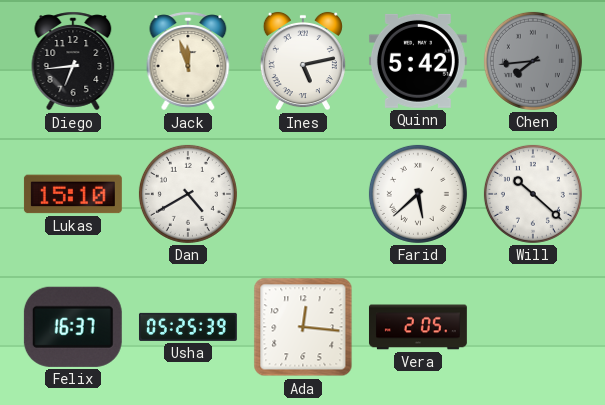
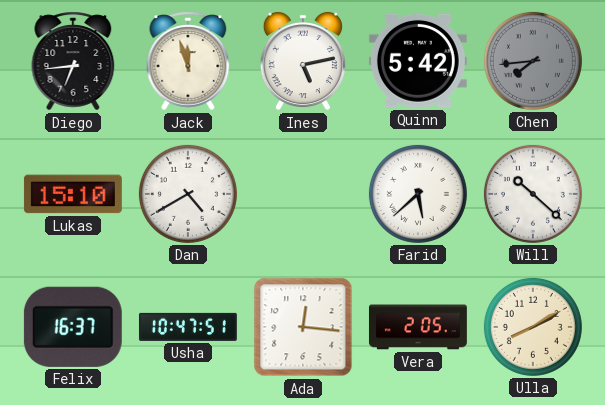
Usha: 05:25 -> 10:47 (188, 327)
Ulla: none -> 8:10 (533, 327)
